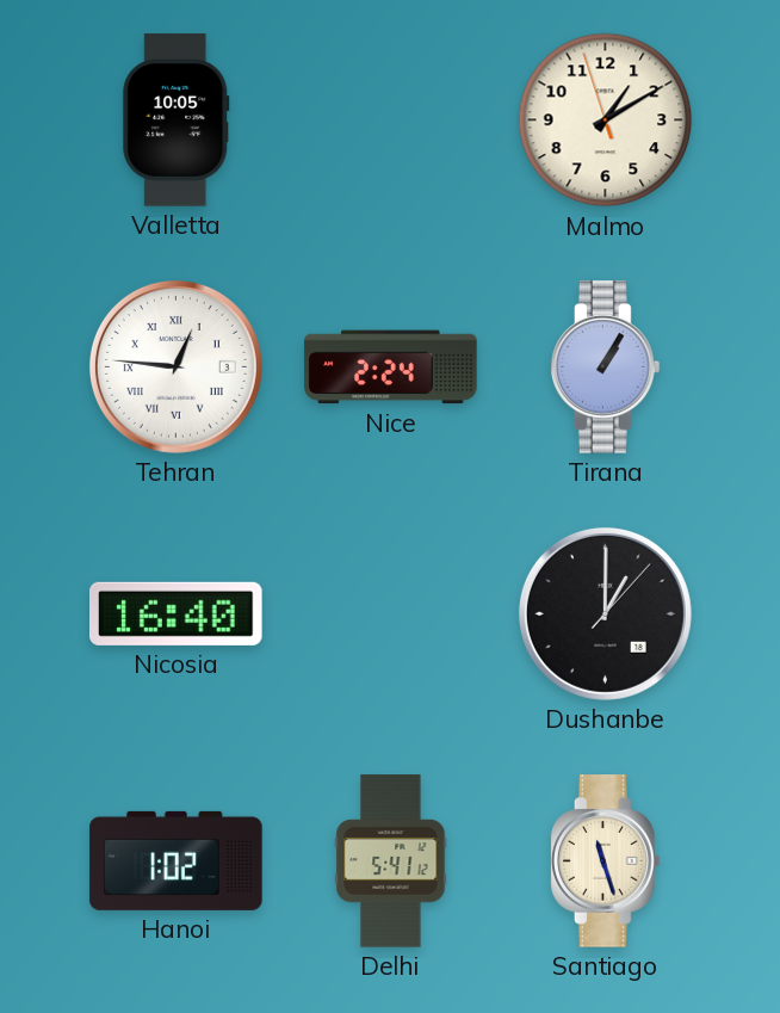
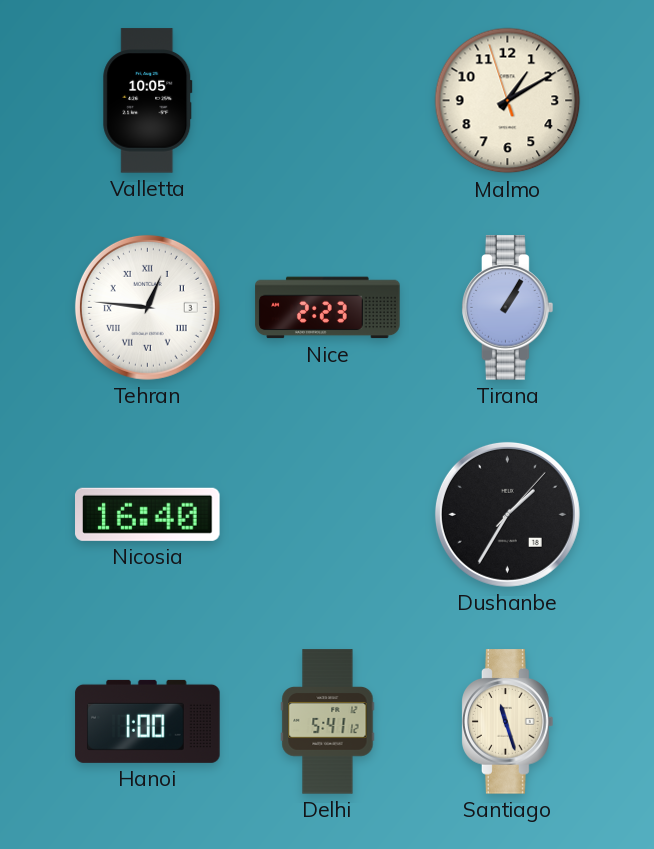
Nice: 2:24 -> 2:23 (328, 308)
Dushanbe: 1:00 -> 1:35 (507, 514)
Hanoi: 1:02 -> 1:00 (148, 721)
